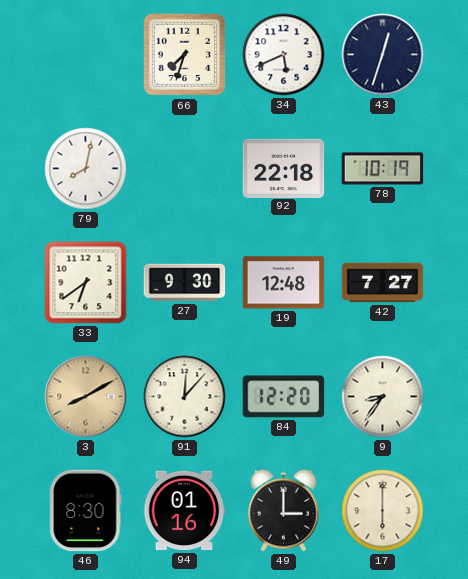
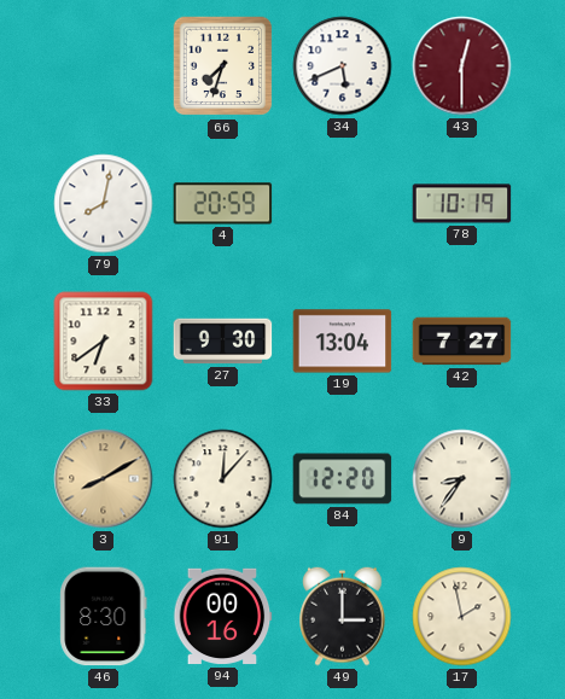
43: 12:33 -> 12:30 (462, 66)
43 dial: navy -> burgundy (462, 66)
4: none -> 20:59 (223, 204)
92: 22:18 -> none (284, 168)
19: 12:48 -> 13:04 (343, 342)
94: 01:16 -> 00:16 (222, 617)
17: 6:00 -> 1:58 (462, 617)
